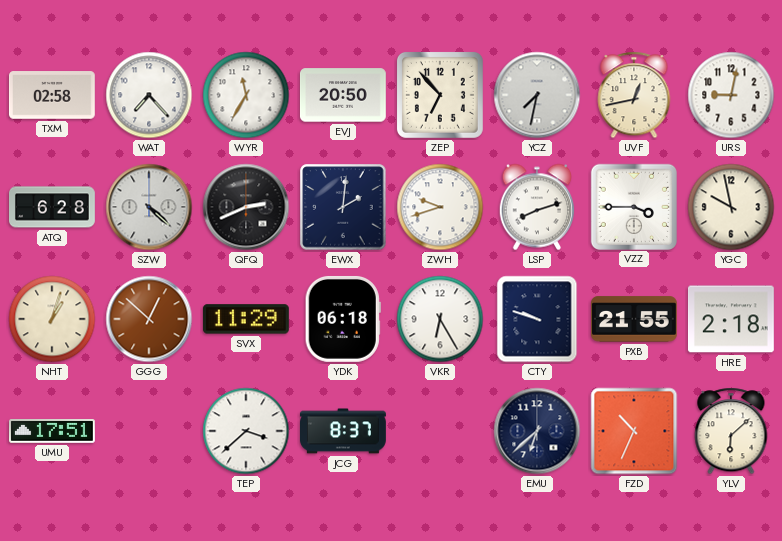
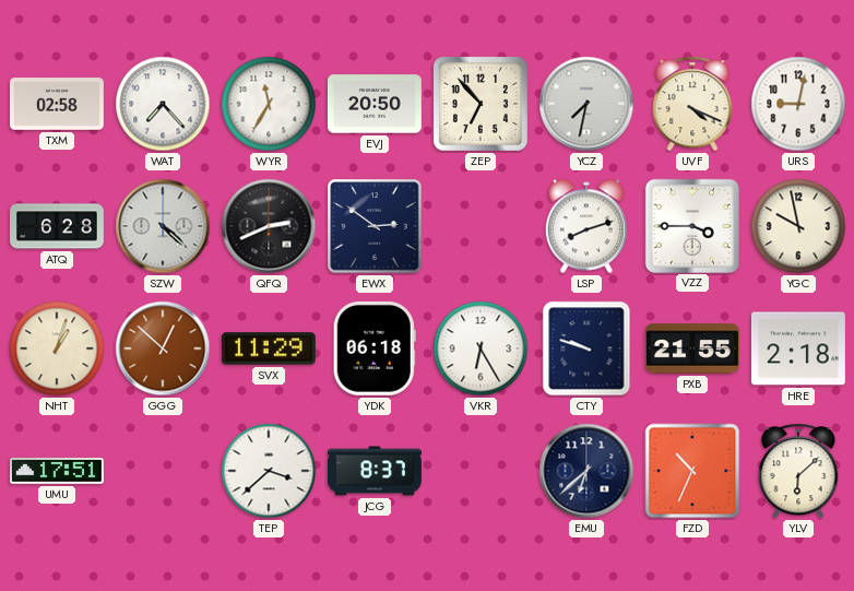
UVF: 12:43 -> 4:19 (692, 104)
EWX: 2:01 -> 2:51 (375, 226)
ZWH: 9:42 -> none (440, 207)
